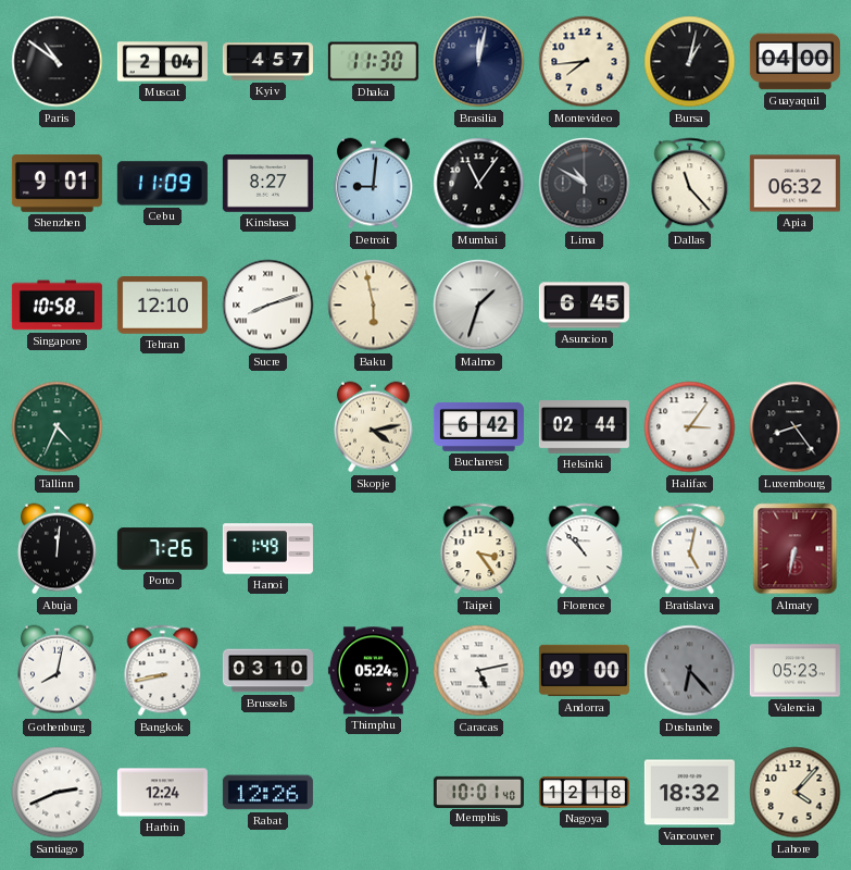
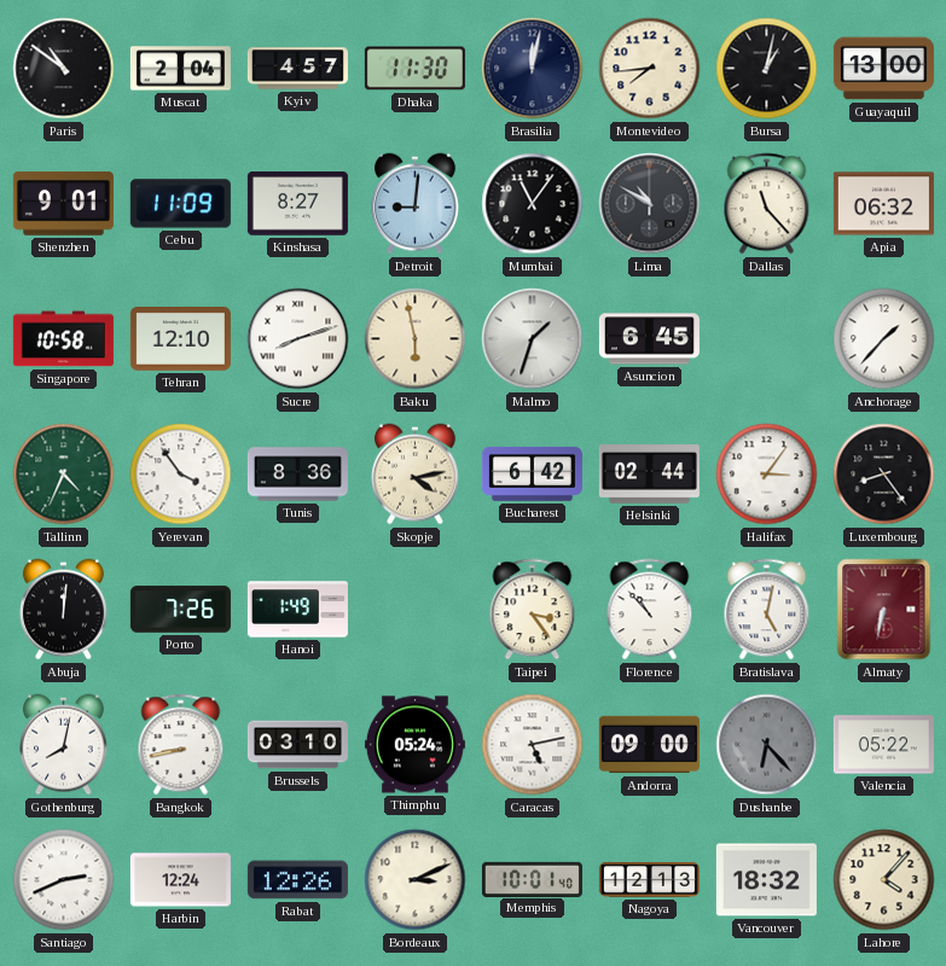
Guayaquil: 04:00 -> 13:00 (883, 69)
Anchorage: none -> 1:37 (884, 339)
Yerevan: none -> 3:54 (181, 475)
Tunis: none -> 8:36 (297, 475)
Valencia: 05:23 -> 05:22 (883, 745)
Bordeaux: none -> 3:11 (416, 880)
Nagoya: 12:18 -> 12:13 (649, 880)
